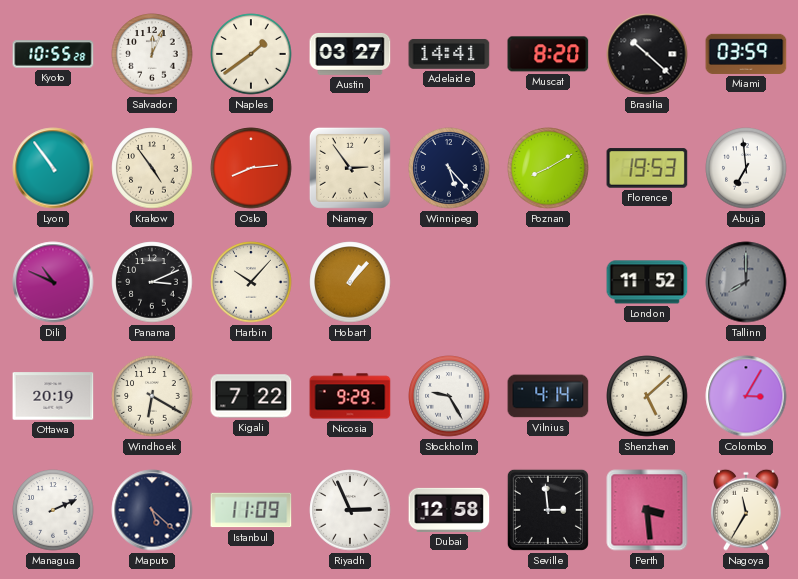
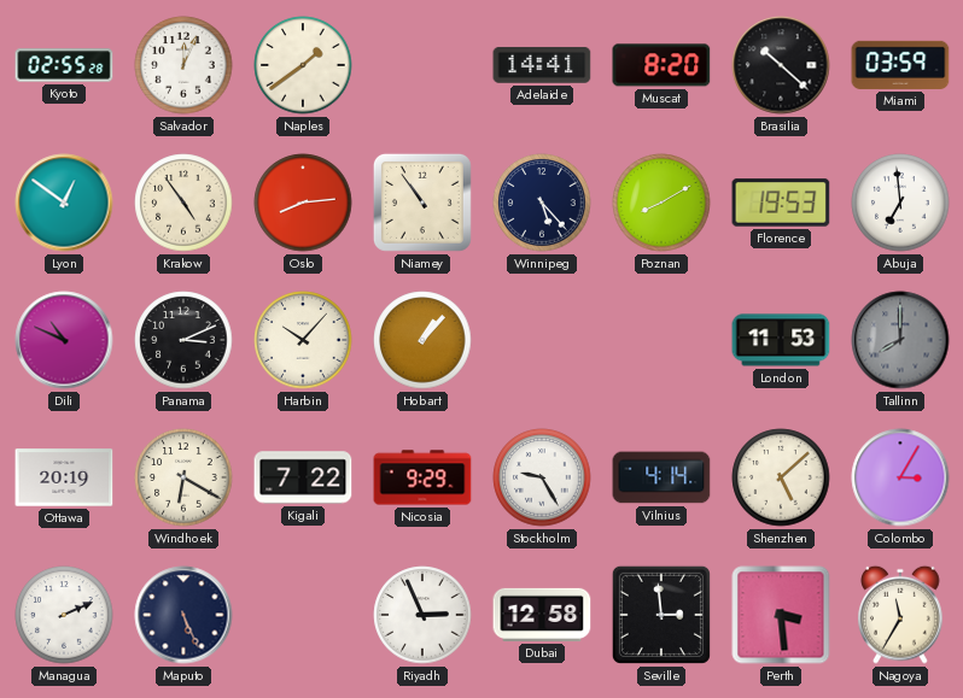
Kyoto: 10:55 -> 02:55 (64, 65)
Austin: 03:27 -> none (350, 54)
Lyon: 10:54 -> 12:51 (64, 203)
Niamey: 2:54 -> 10:54 (422, 203)
London: 11:52 -> 11:53 (781, 340)
Maputo: 5:22 -> 5:26 (183, 615)
Istanbul: 11:09 -> none (251, 510)
